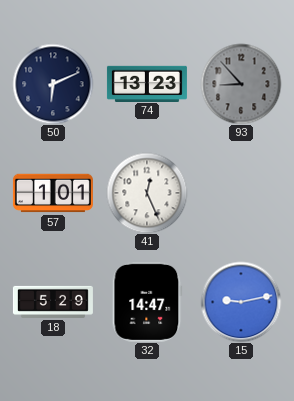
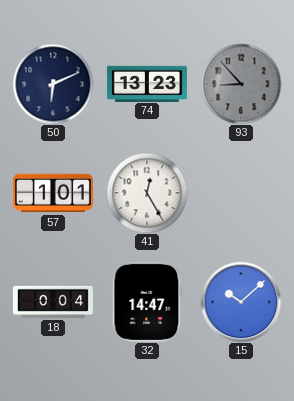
41: 12:26 -> 12:25 (147, 193)
18: 5:29 -> 0:04 (53, 302)
15: 9:13 -> 10:08 (241, 302)
